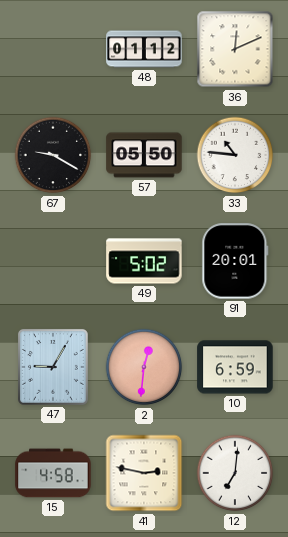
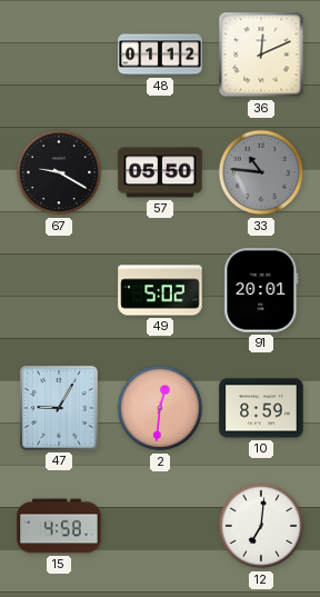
33 dial: white -> grey (261, 172)
10: 6:59 -> 8:59 (261, 408)
41: 2:47 -> none (144, 473)
